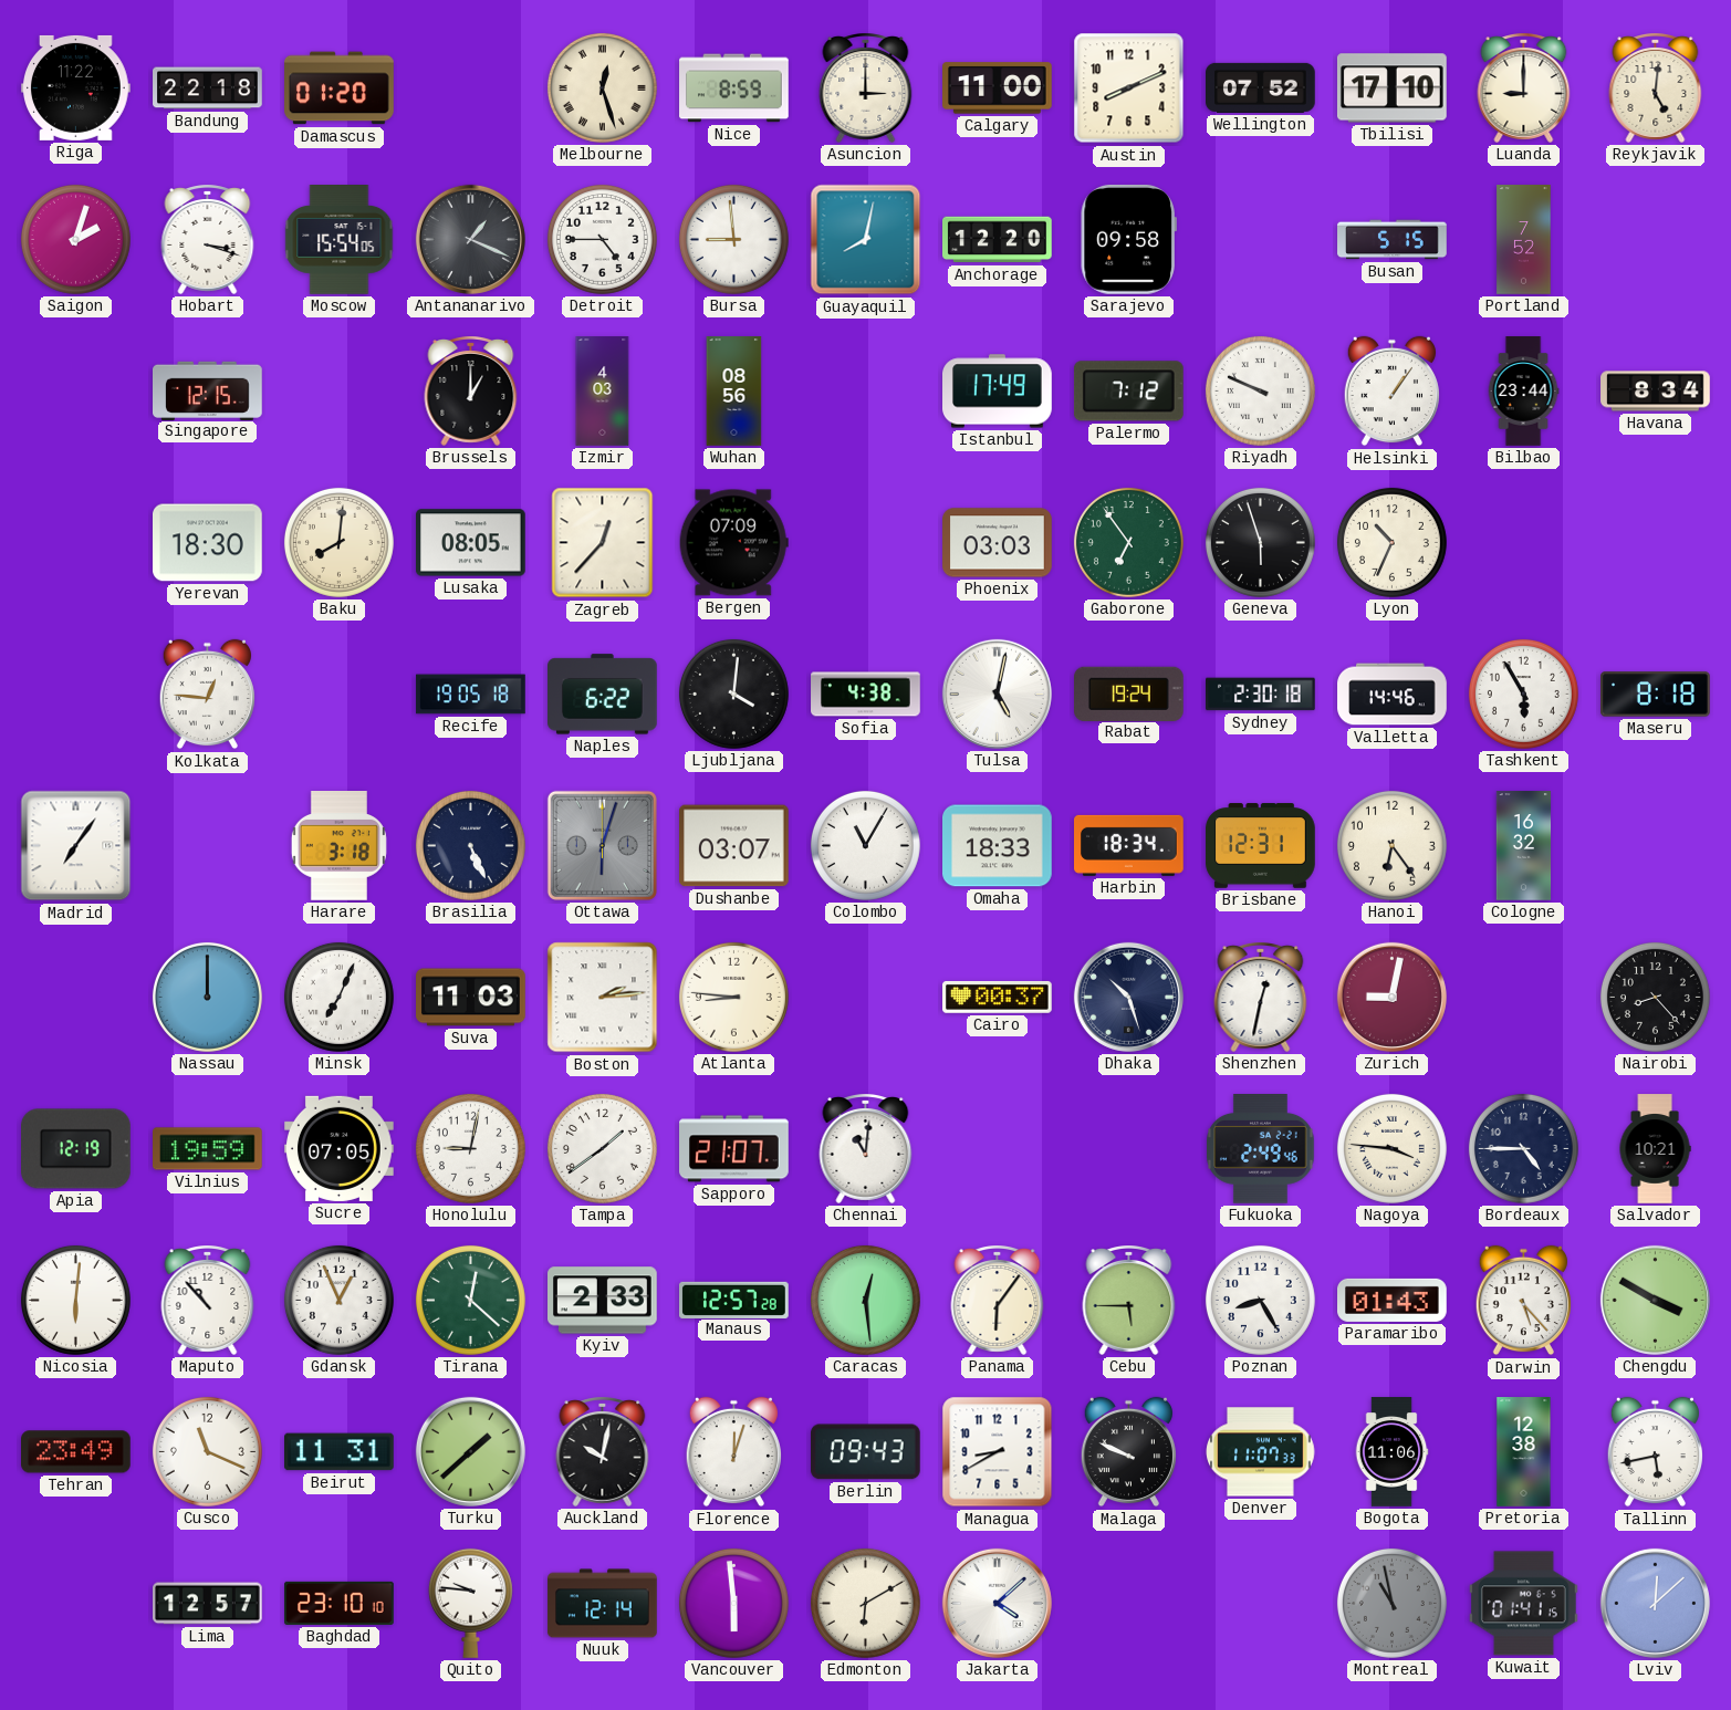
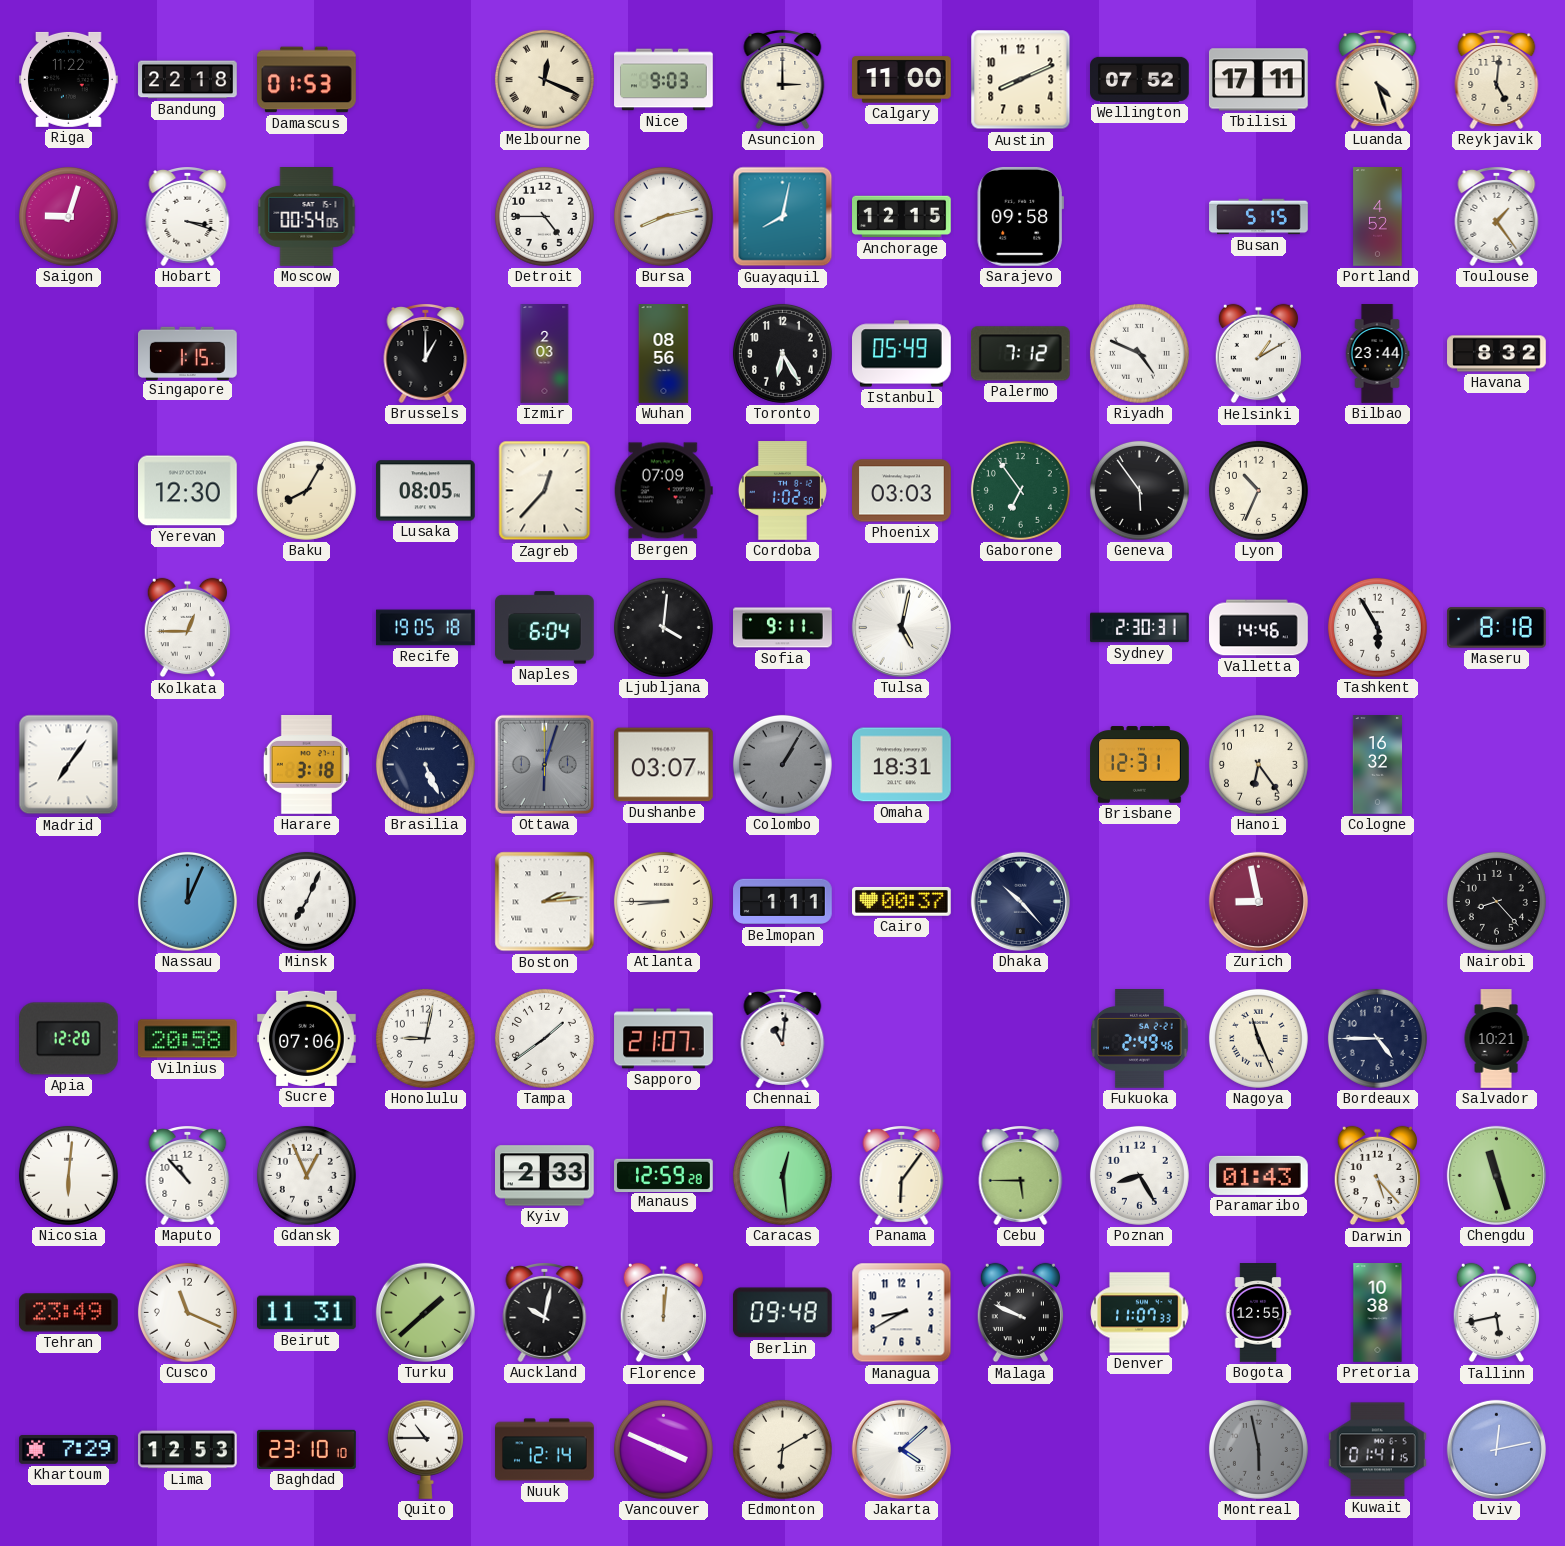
Damascus: 01:20 -> 01:53 (307, 80)
Melbourne: 12:27 -> 12:19 (544, 79)
Nice: 8:59 -> 9:03 (664, 80)
Tbilisi: 17:10 -> 17:11 (1259, 80)
Luanda: 9:00 -> 4:27 (1378, 80)
Saigon: 2:03 -> 9:03 (68, 216)
Moscow: 15:54 -> 00:54 (307, 217)
Antananarivo: 1:19 -> none (470, 239)
Bursa: 8:59 -> 8:13 (663, 216)
Anchorage: 12:20 -> 12:15 (902, 217)
Portland: 7:52 -> 4:52 (1378, 217)
Toulouse: none -> 1:24 (1497, 217)
Singapore: 12:15 -> 1:15 (188, 353)
Izmir: 4:03 -> 2:03 (545, 354)
Toronto: none -> 6:25 (782, 353)
Istanbul: 17:49 -> 05:49 (902, 354)
Riyadh: 9:49 -> 4:49 (1139, 353)
Helsinki: 1:06 -> 1:10 (1258, 354)
Havana: 8:34 -> 8:32 (1497, 354)
Yerevan: 18:30 -> 12:30 (188, 491)
Baku: 8:01 -> 8:05 (306, 490)
Cordoba: none -> 1:02 (782, 491)
Geneva: 5:57 -> 5:54 (1139, 490)
Kolkata: 12:46 -> 12:45 (187, 628)
Naples: 6:22 -> 6:04 (545, 628)
Sofia: 4:38 -> 9:11 (783, 628)
Rabat: 19:24 -> none (1129, 694)
Sydney: 2:30:18 -> 2:30:31 (1140, 628)
Colombo: 11:05 -> 1:05 (782, 764)
Colombo dial: white -> grey (782, 764)
Omaha: 18:33 -> 18:31 (902, 765)
Harbin: 18:34 -> none (1129, 845)
Nassau: 12:00 -> 12:04 (187, 901)
Suva: 11:03 -> none (471, 998)
Atlanta: 8:46 -> 8:45 (663, 901)
Belmopan: none -> 1:11 (783, 902)
Dhaka: 10:27 -> 10:23 (1020, 901)
Shenzhen: 12:32 -> none (1261, 998)
Zurich: 9:02 -> 8:58 (1258, 901)
Apia: 12:19 -> 12:20 (69, 1039)
Vilnius: 19:59 -> 20:58 (188, 1039)
Sucre: 07:05 -> 07:06 (307, 1038)
Nagoya: 3:46 -> 11:26 (1258, 1038)
Tirana: 12:22 -> none (470, 1300)
Manaus: 12:57 -> 12:59 (664, 1175)
Chengdu: 3:50 -> 11:27 (1496, 1175)
Florence: 12:03 -> 12:01 (663, 1313)
Berlin: 09:43 -> 09:48 (782, 1313)
Bogota: 11:06 -> 12:55 (1258, 1313)
Pretoria: 12:38 -> 10:38 (1378, 1313)
Khartoum: none -> 7:29 (69, 1449)
Lima: 12:57 -> 12:53 (188, 1450)
Quito: 9:46 -> 10:45 (425, 1449)
Vancouver: 5:59 -> 3:49 (663, 1449)
Montreal: 10:58 -> 5:58 (1258, 1449)
Lviv: 12:08 -> 12:13 (1496, 1449)
